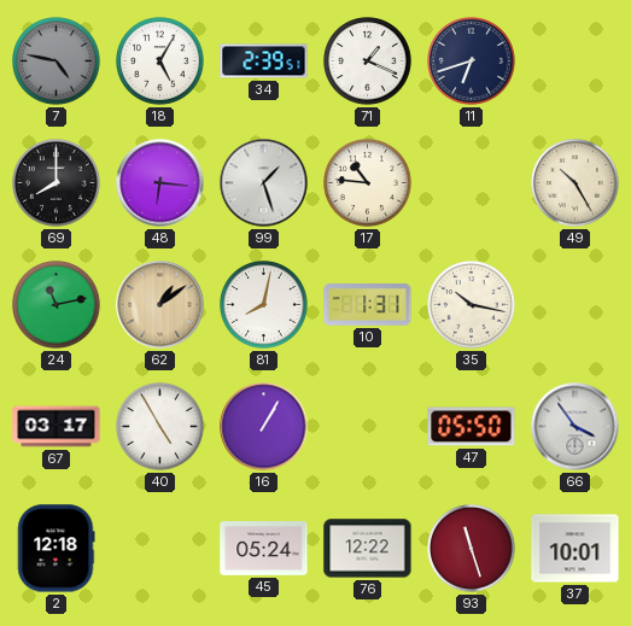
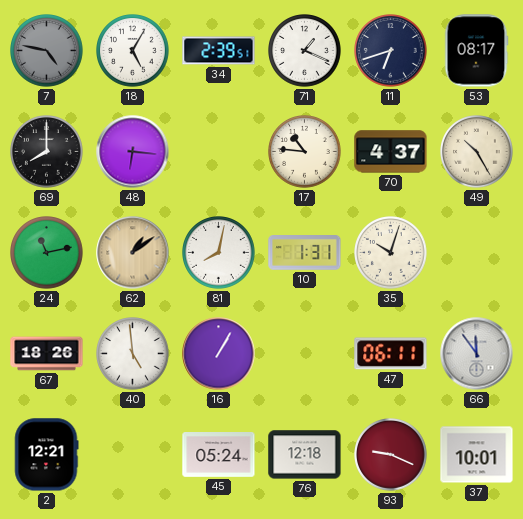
53: none -> 08:17 (476, 51)
99: 1:27 -> none (264, 183)
70: none -> 4:37 (391, 152)
35: 10:17 -> 10:03 (391, 253)
67: 03:17 -> 18:26 (47, 354)
40: 4:55 -> 4:59 (133, 354)
47: 05:50 -> 06:11 (391, 354)
66: 3:54 -> 11:54 (477, 354)
2: 12:18 -> 12:21 (47, 455)
76: 12:22 -> 12:18 (305, 455)
93: 11:27 -> 9:19 (391, 455)
